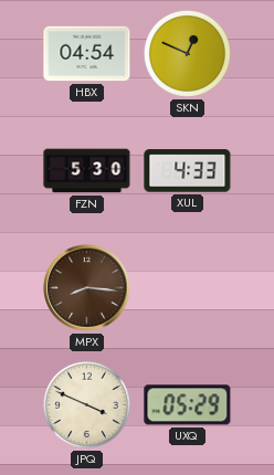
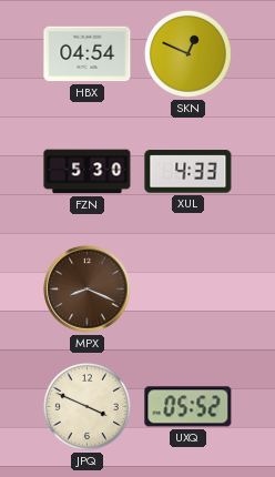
MPX: 8:16 -> 8:19 (88, 290)
UXQ: 05:29 -> 05:52 (189, 407)
